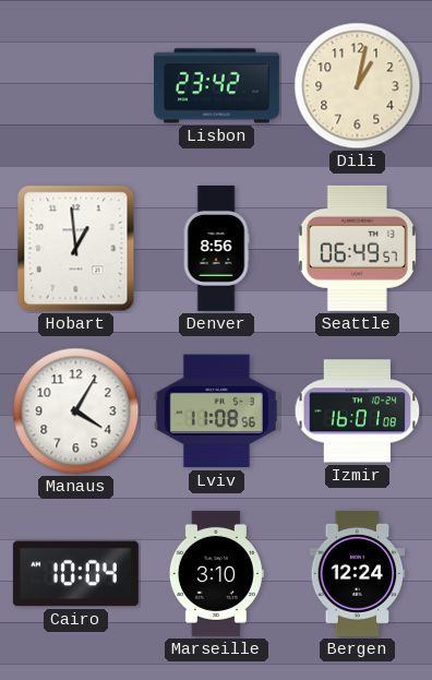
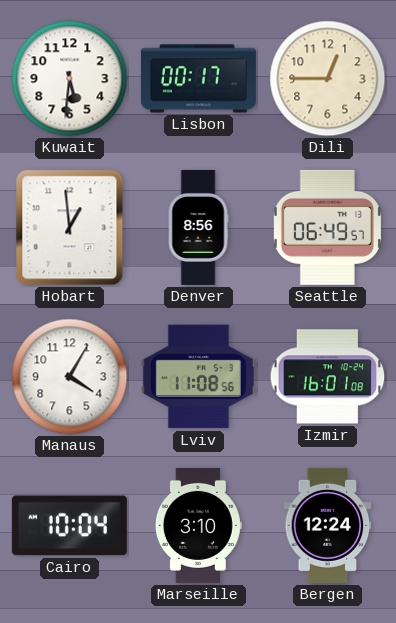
Kuwait: none -> 5:31 (70, 79)
Lisbon: 23:42 -> 00:17 (198, 79)
Dili: 1:02 -> 12:45 (328, 79)
